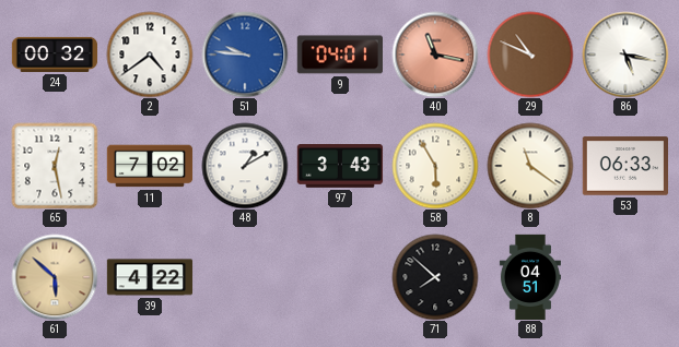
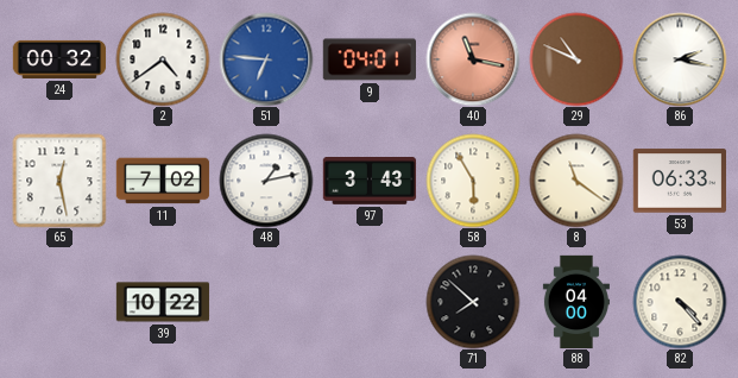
51: 9:46 -> 6:46 (266, 59)
86: 5:17 -> 2:17 (680, 59)
48: 1:10 -> 1:13 (266, 181)
61: 5:52 -> none (55, 277)
39: 4:22 -> 10:22 (163, 302)
88: 04:51 -> 04:00 (576, 302)
82: none -> 4:23 (680, 302)
